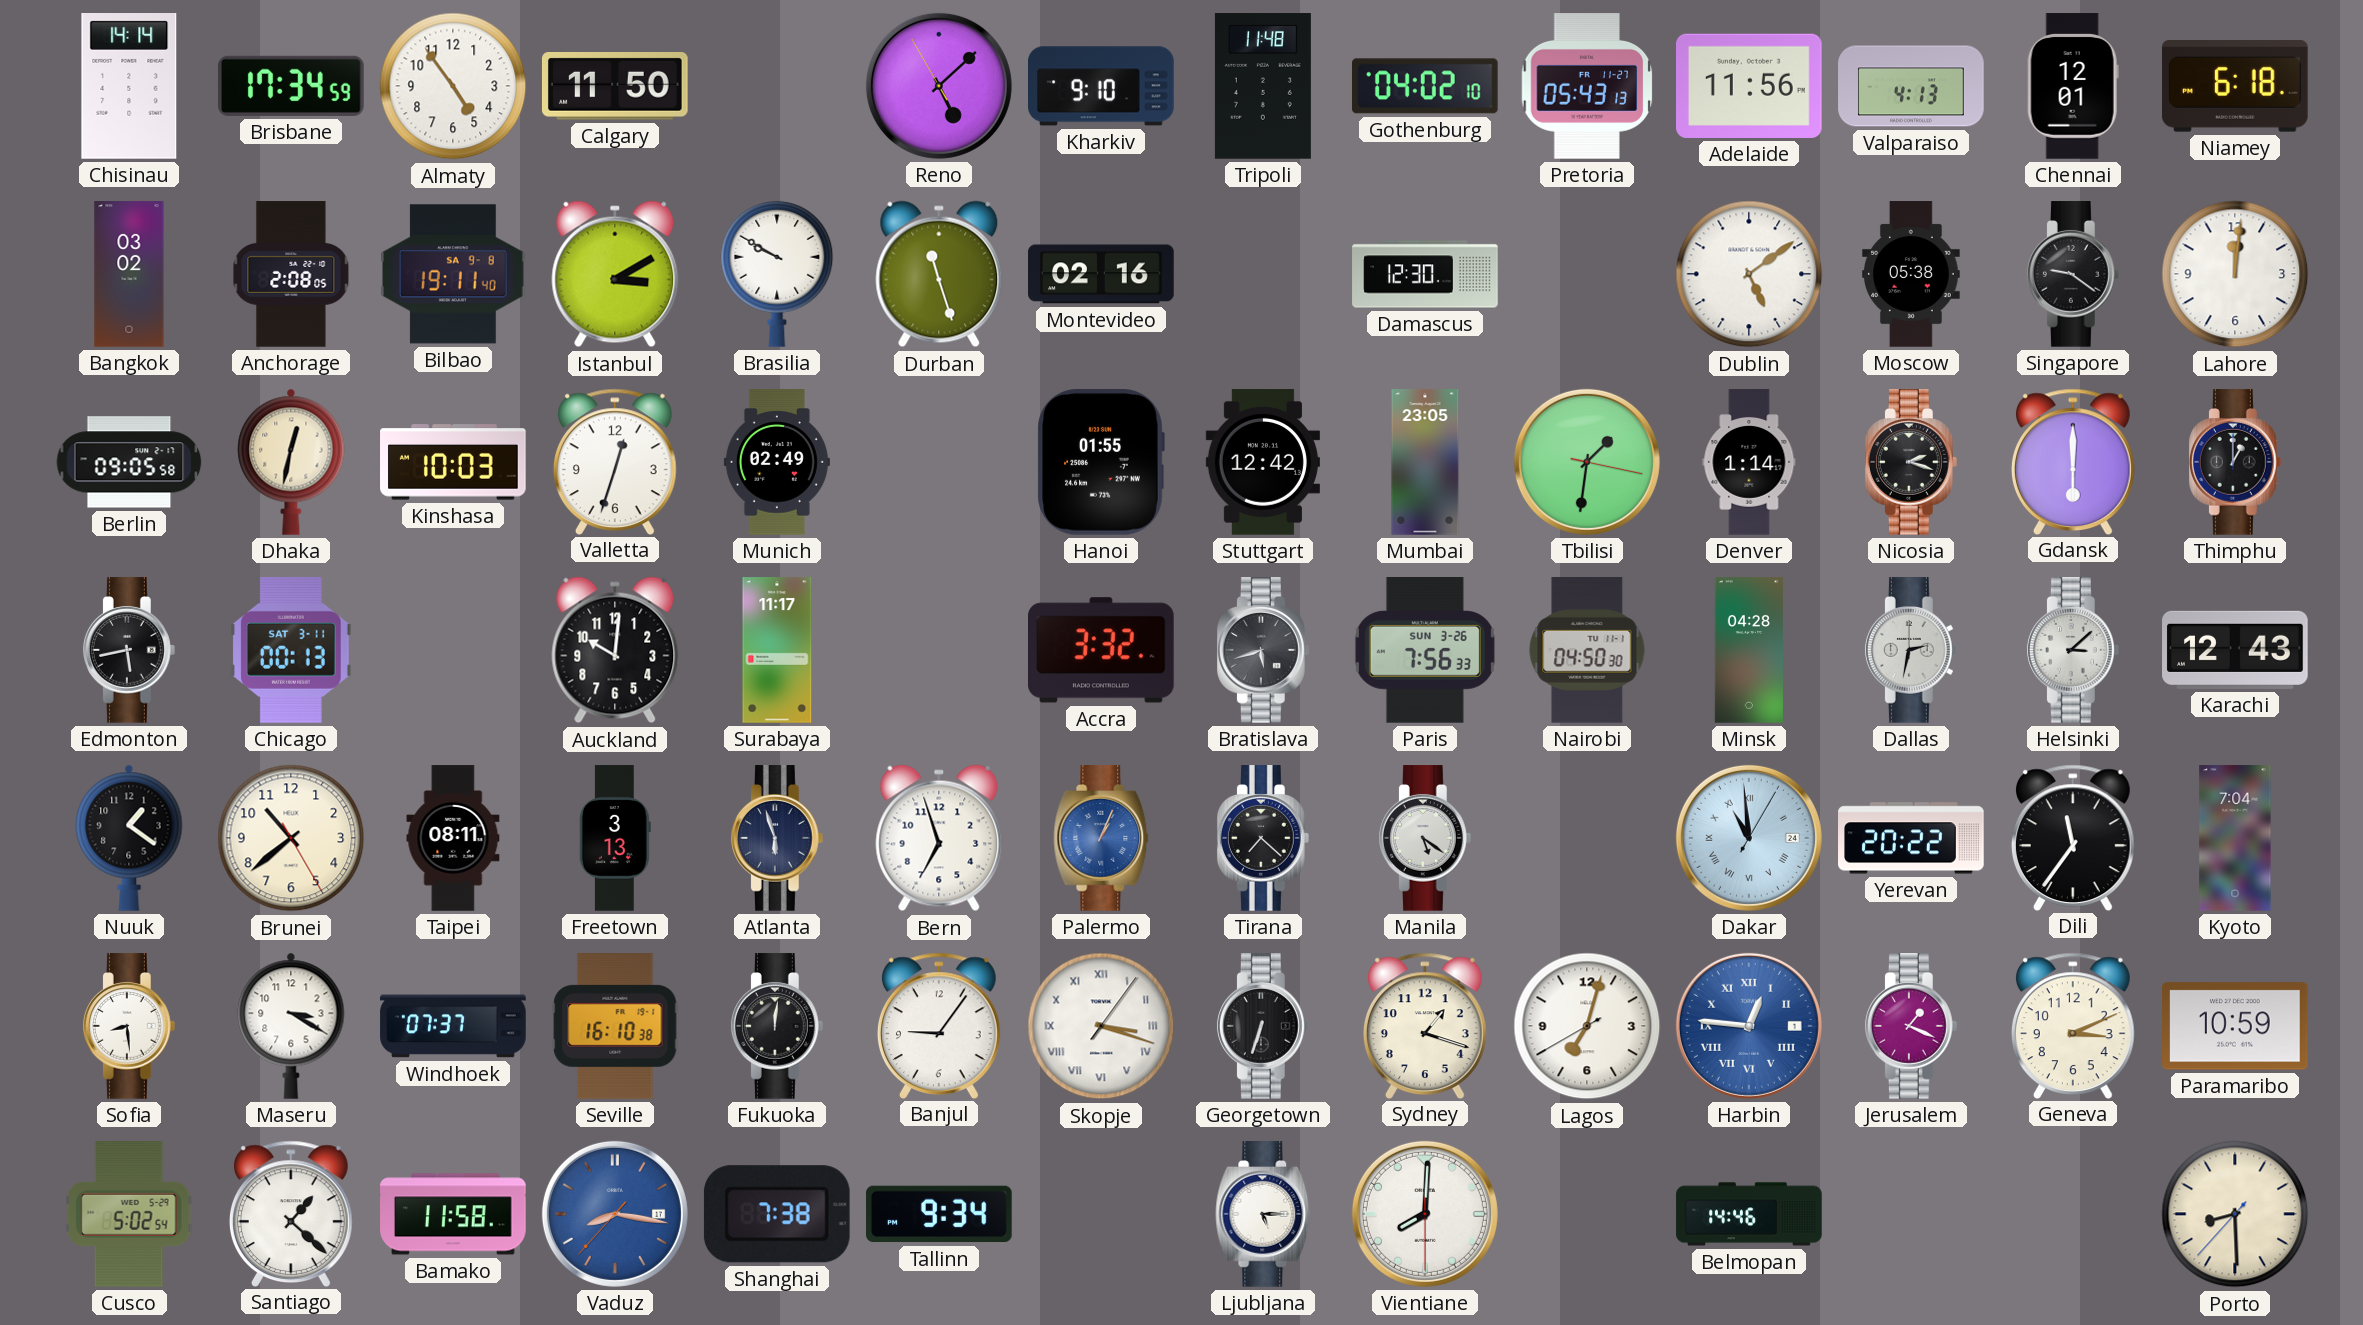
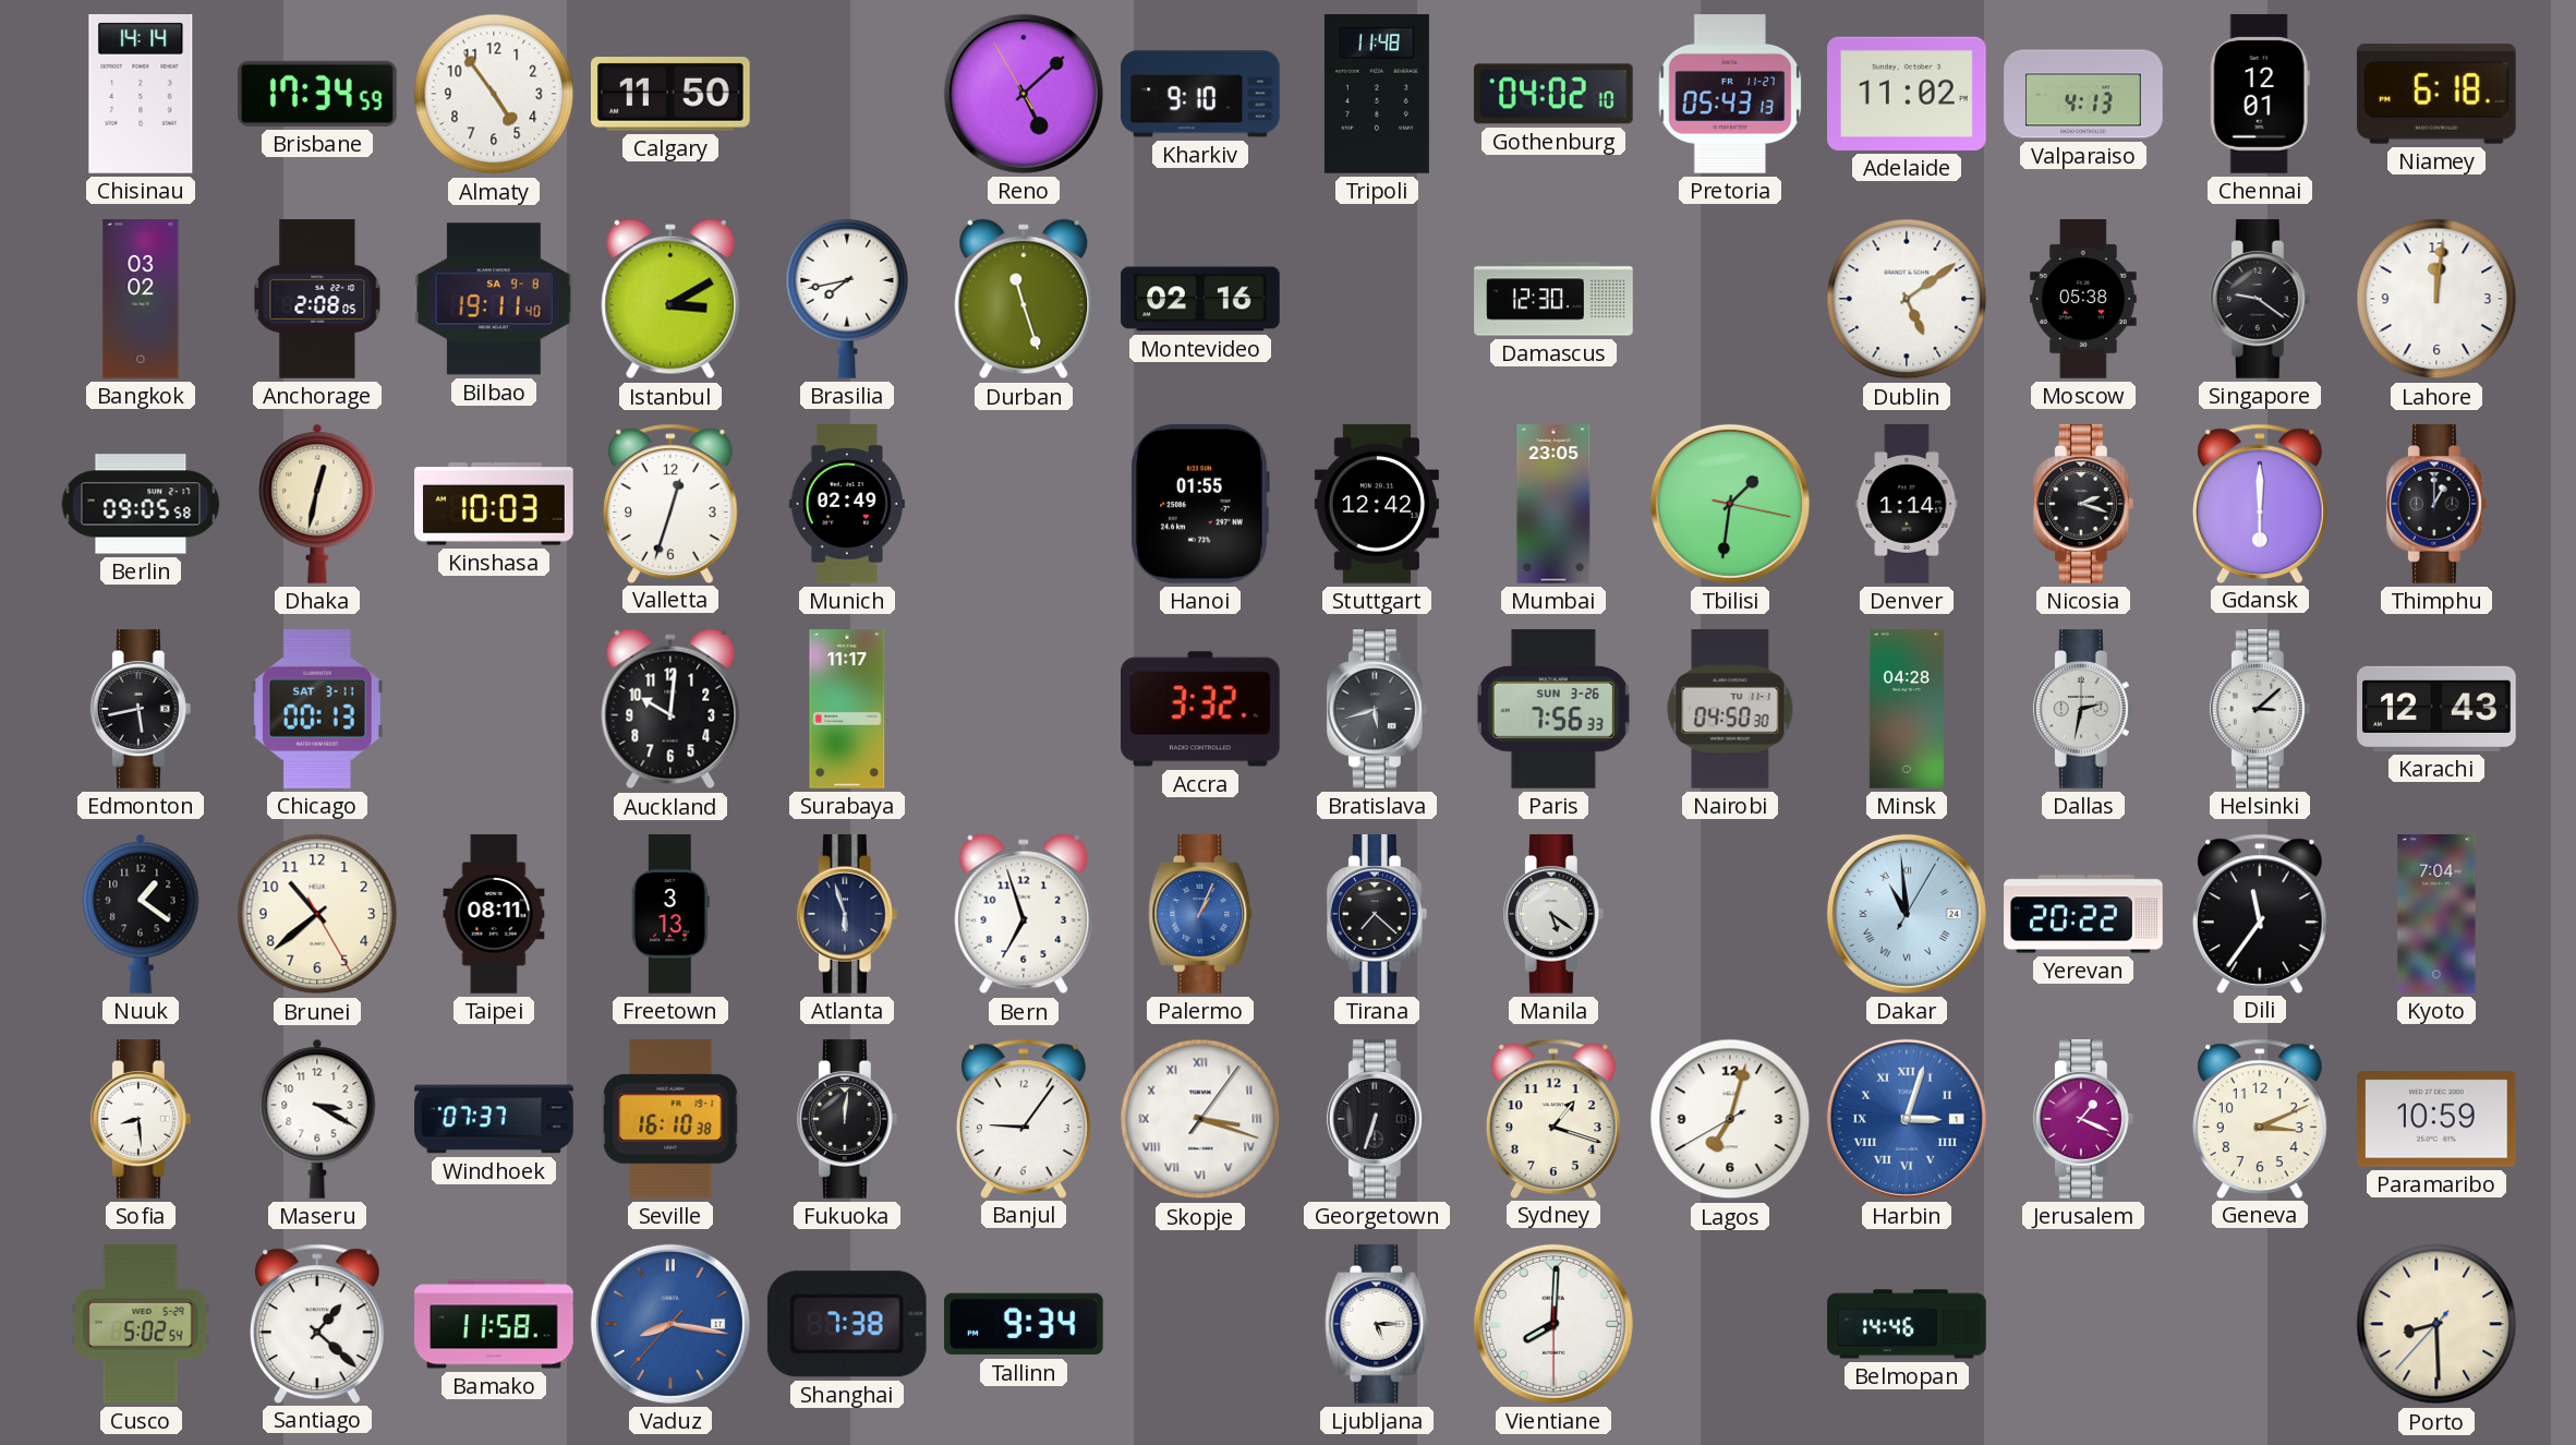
Adelaide: 11:56 -> 11:02 (1908, 94)
Brasilia: 9:50 -> 7:43 (847, 299)
Harbin: 12:46 -> 3:03 (1907, 1119)
